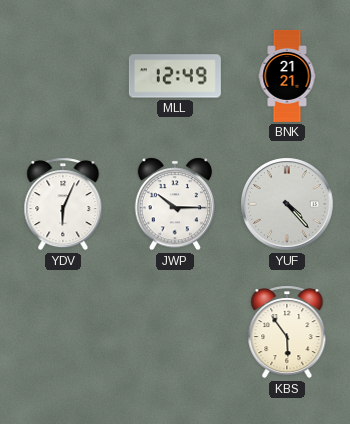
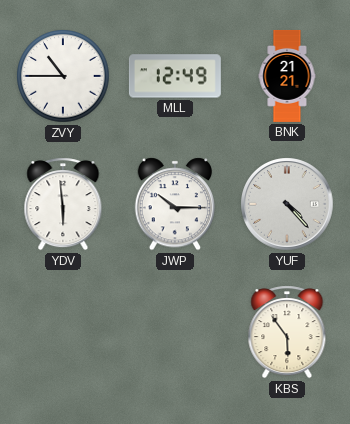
ZVY: none -> 10:45 (63, 76)
YDV: 6:04 -> 5:59 (63, 204)
